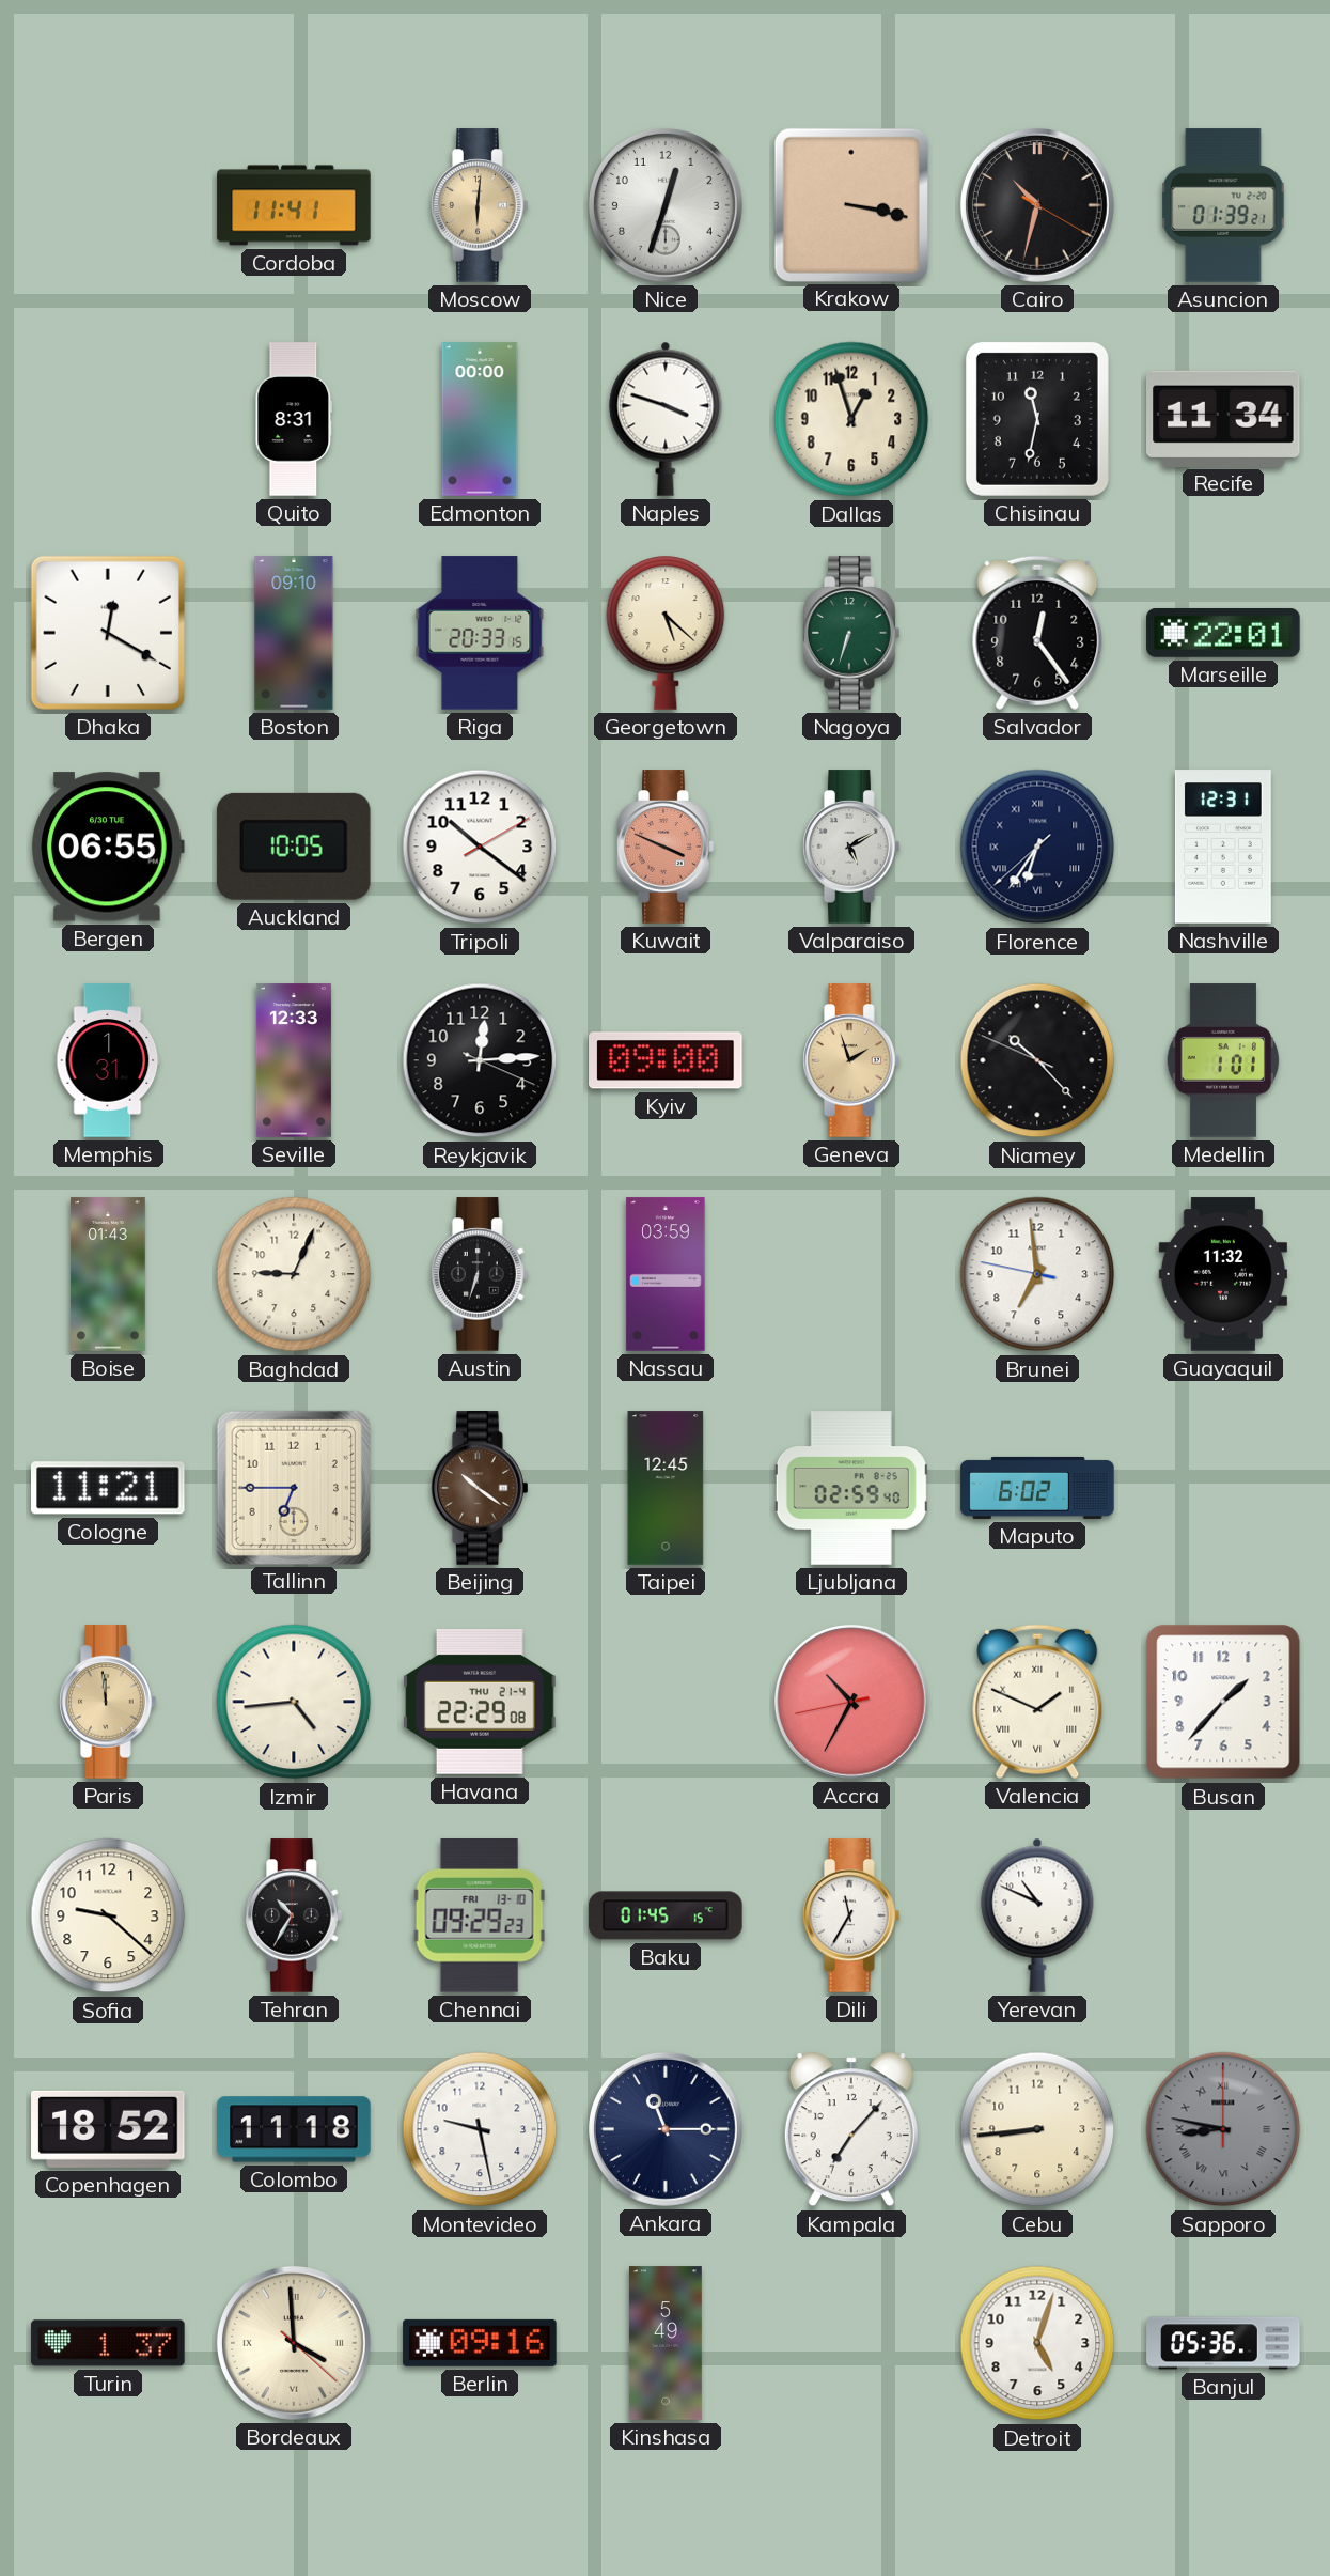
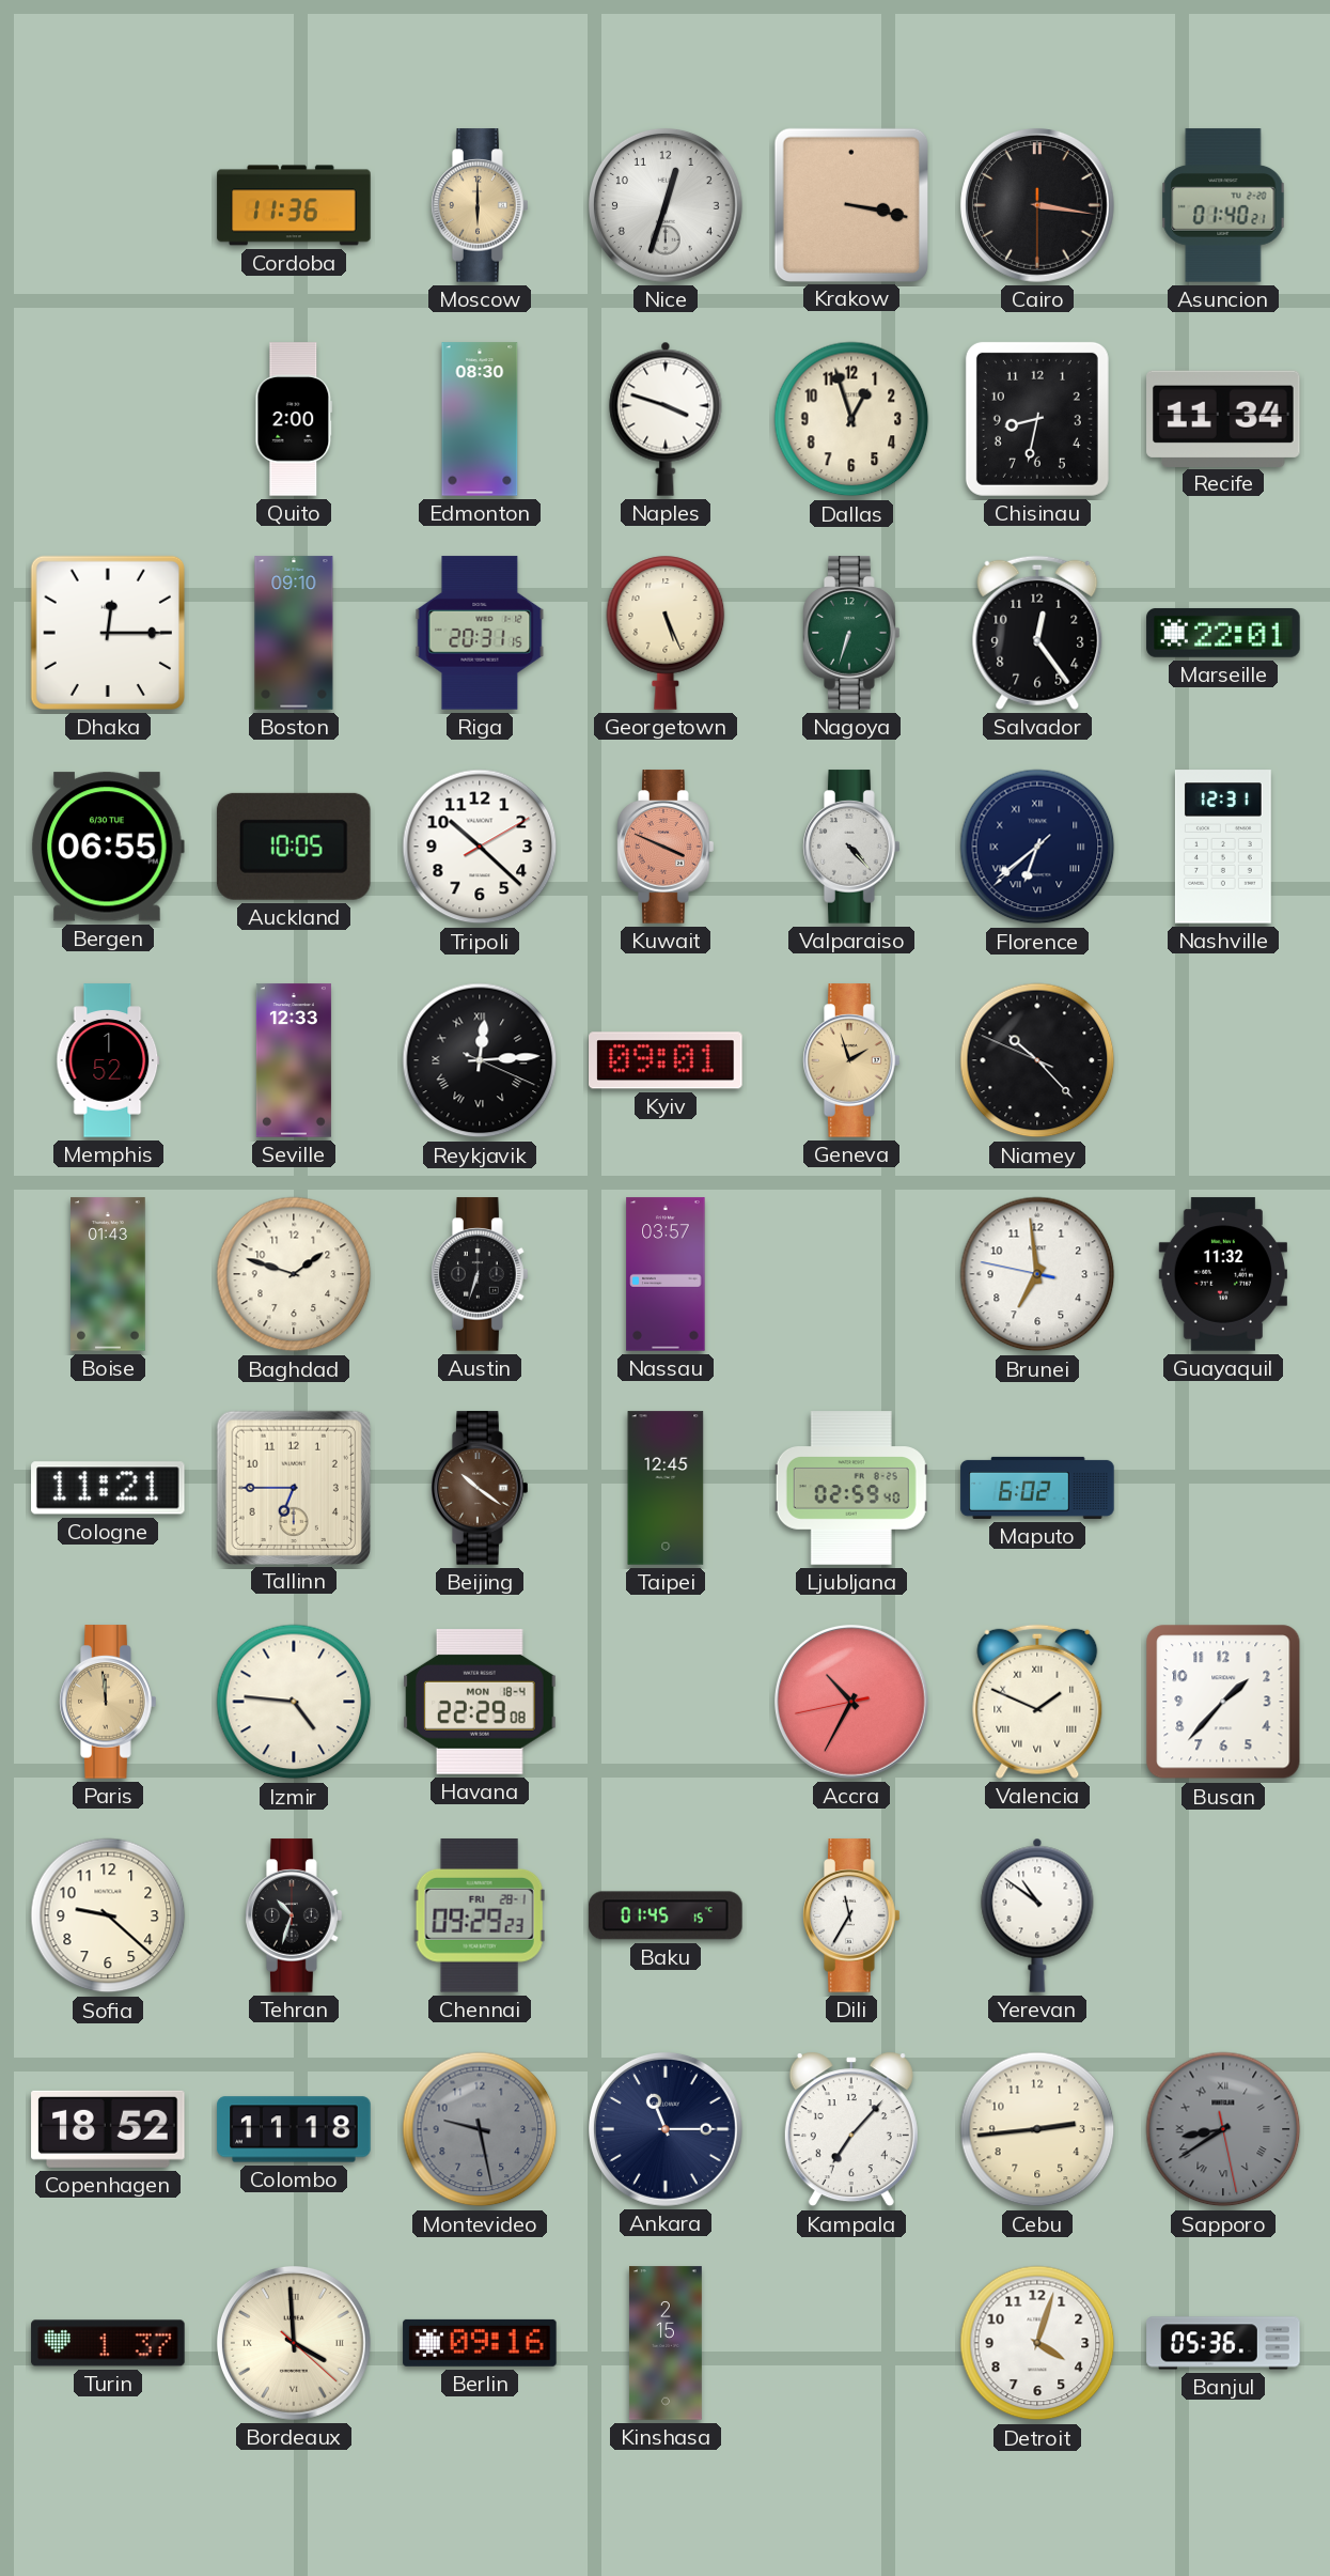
Cordoba: 11:41 -> 11:36 (294, 205)
Moscow: 6:01 -> 6:00 (480, 205)
Cairo: 10:32 -> 3:16 (1037, 205)
Asuncion: 01:39 -> 01:40 (1223, 205)
Quito: 8:31 -> 2:00 (294, 419)
Edmonton: 00:00 -> 08:30 (480, 419)
Chisinau: 11:32 -> 8:32 (1037, 419)
Dhaka: 12:20 -> 12:15 (108, 633)
Riga: 20:33 -> 20:31 (480, 633)
Georgetown: 5:22 -> 5:26 (666, 633)
Tripoli: 10:21 -> 10:22 (480, 847)
Valparaiso: 5:10 -> 4:23 (851, 847)
Florence: 6:35 -> 6:38 (1037, 847)
Memphis: 1:31 -> 1:52 (108, 1060)
Reykjavik numerals: Arabic -> Roman (480, 1060)
Kyiv: 09:00 -> 09:01 (666, 1060)
Medellin: 1:01 -> none (1223, 1060)
Baghdad: 9:04 -> 1:48 (294, 1274)
Nassau: 03:59 -> 03:57 (666, 1274)
Izmir: 4:44 -> 4:46 (294, 1702)
Havana date: THU 21-4 -> MON 18-4 (480, 1702)
Tehran: 10:35 -> 10:33 (294, 1915)
Chennai date: FRI 13-10 -> FRI 28-1 (480, 1917)
Yerevan: 10:49 -> 10:51 (1037, 1915)
Montevideo dial: white -> grey (480, 2129)
Cebu: 8:44 -> 2:44 (1037, 2129)
Sapporo: 8:47 -> 8:39 (1223, 2129)
Kinshasa: 5:49 -> 2:15 (666, 2343)
Detroit: 5:03 -> 4:03 (1037, 2343)
